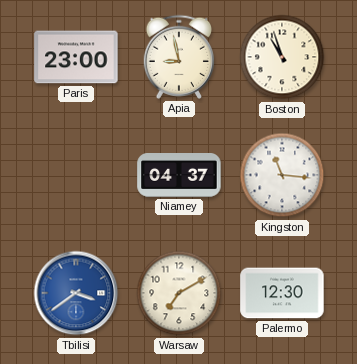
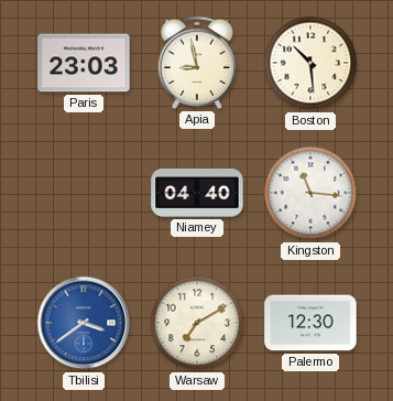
Paris: 23:00 -> 23:03 (84, 63)
Boston: 10:57 -> 10:29 (310, 63)
Niamey: 04:37 -> 04:40 (197, 194)
